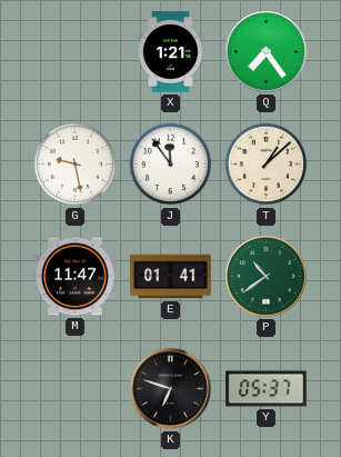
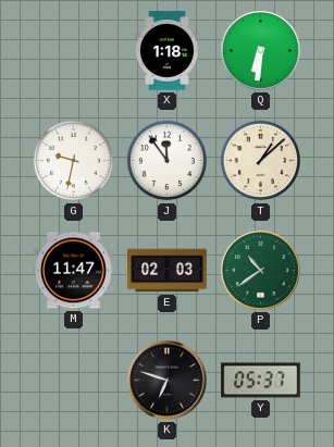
X: 1:21 -> 1:18 (166, 51)
Q: 7:24 -> 6:31 (261, 51)
G: 9:28 -> 9:32 (74, 161)
E: 01:41 -> 02:03 (168, 271)
